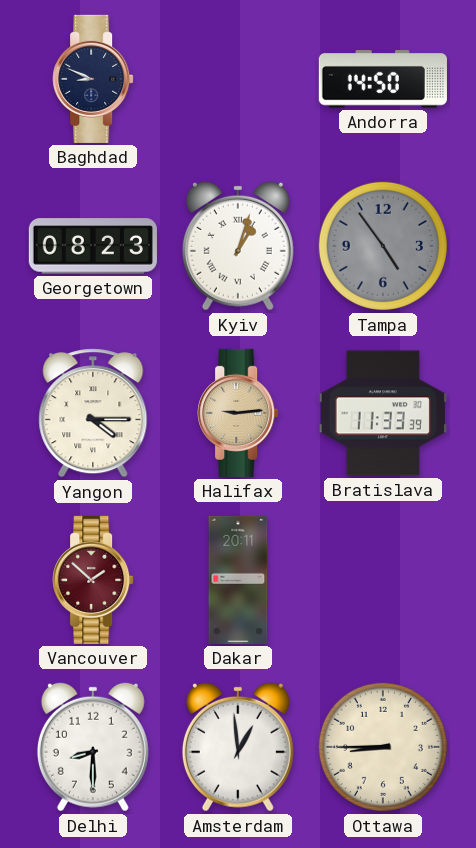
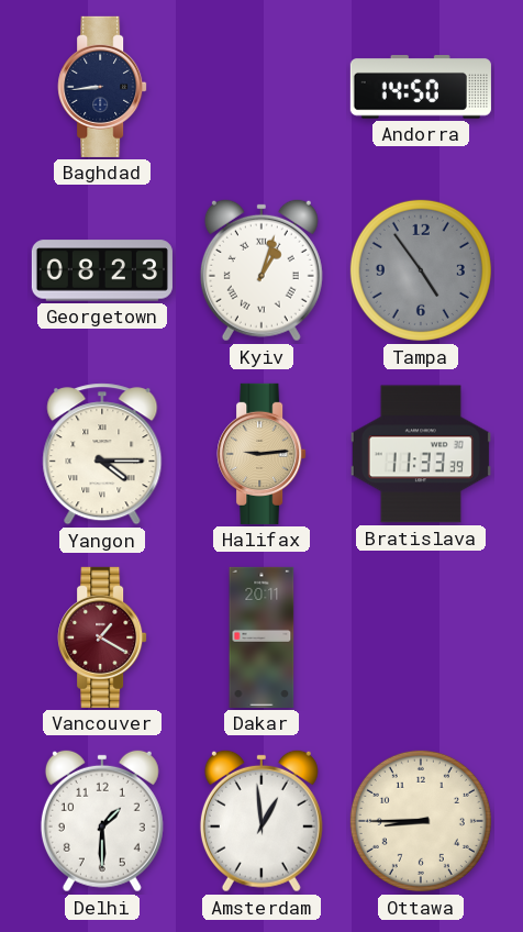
Baghdad: 8:49 -> 8:44 (102, 87)
Vancouver: 1:52 -> 1:20 (102, 637)
Delhi: 8:30 -> 1:30 (102, 821)
